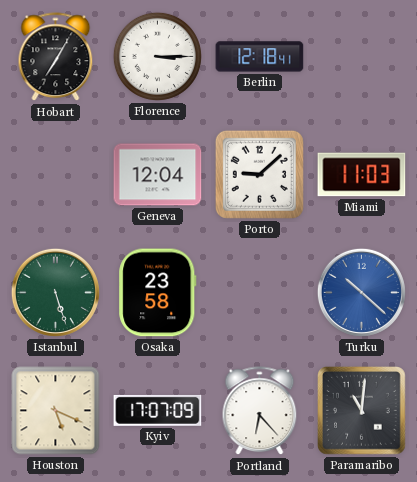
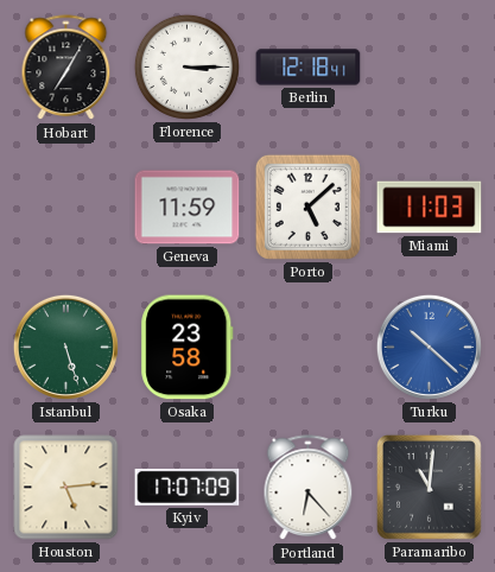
Geneva: 12:04 -> 11:59 (188, 208)
Porto: 9:08 -> 5:08 (307, 206)
Houston: 5:19 -> 5:14 (66, 488)
